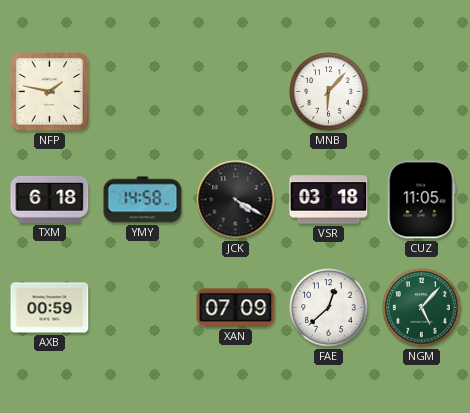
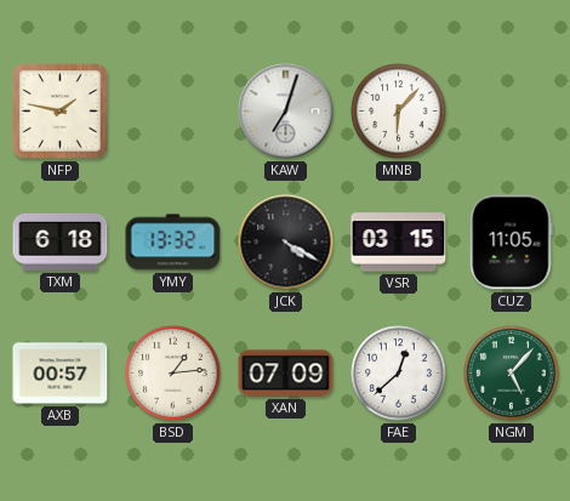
KAW: none -> 7:03 (286, 112)
YMY: 14:58 -> 13:32 (173, 243)
VSR: 03:18 -> 03:15 (399, 243)
AXB: 00:59 -> 00:57 (61, 374)
BSD: none -> 1:14 (173, 374)
